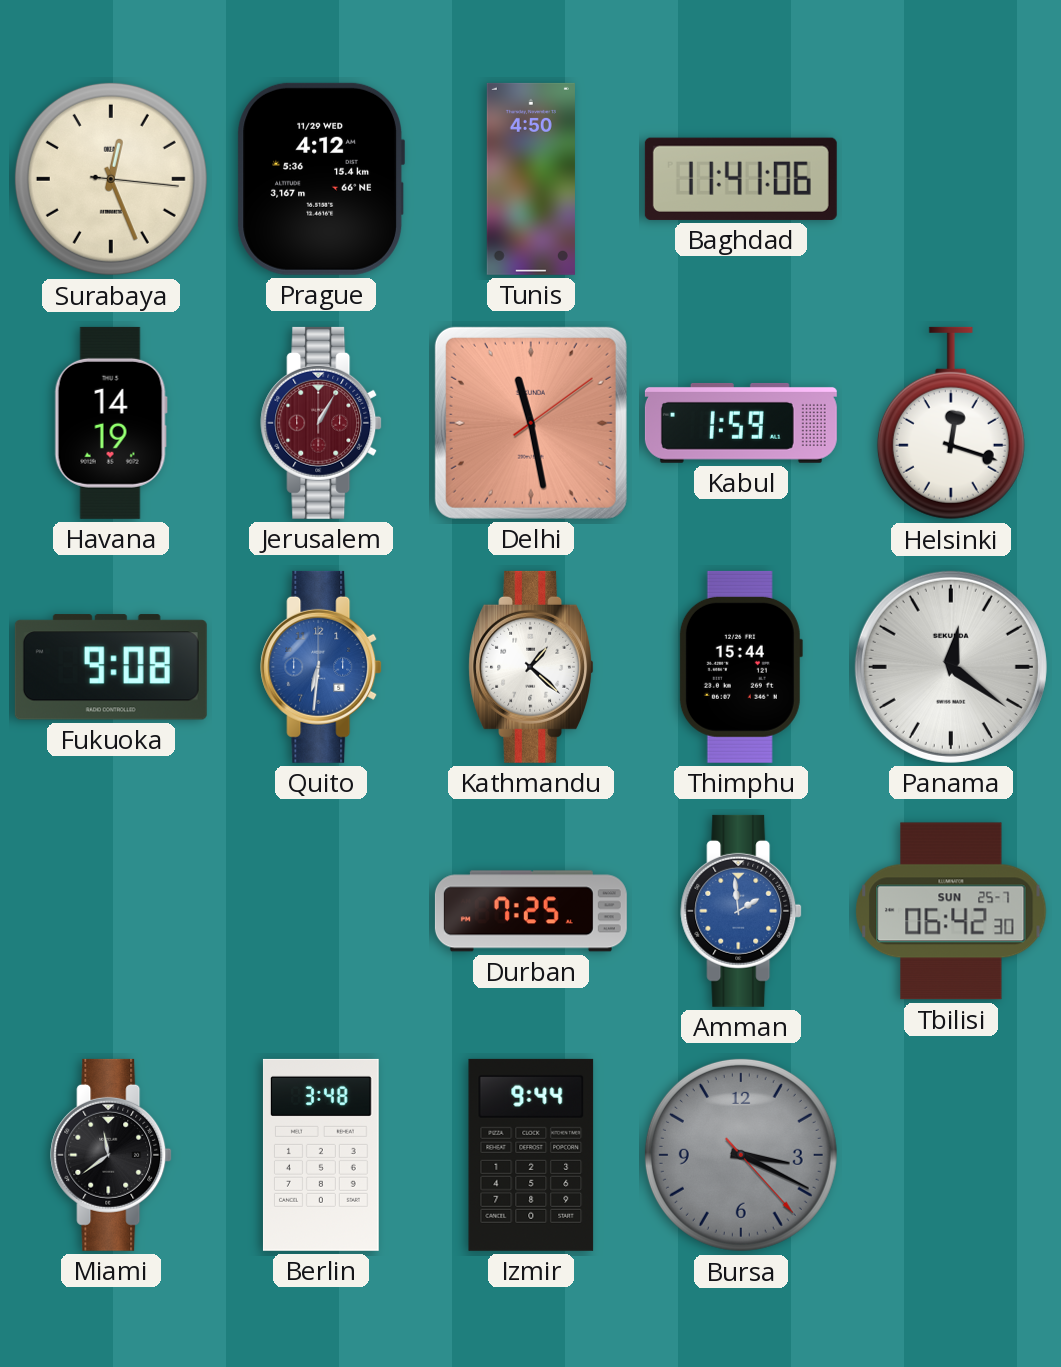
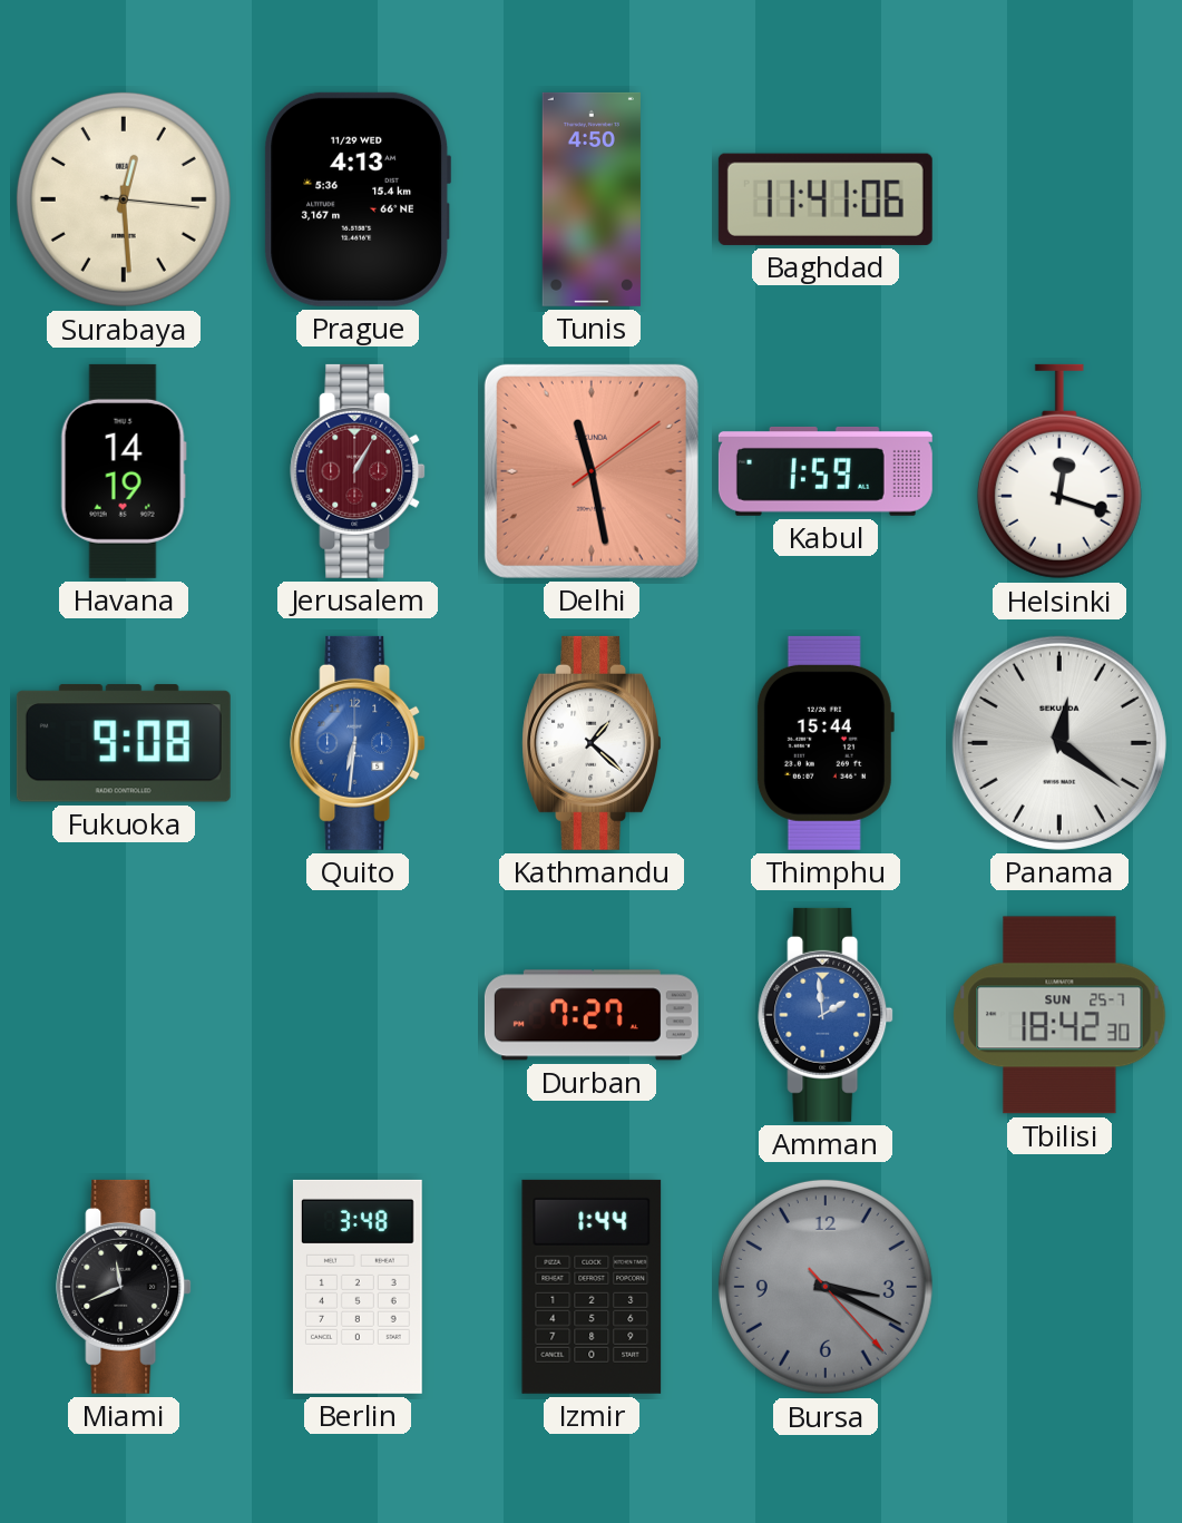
Surabaya: 12:26 -> 12:29 (124, 199)
Prague: 4:12 -> 4:13 (358, 199)
Durban: 7:25 -> 7:27 (592, 1015)
Tbilisi: 06:42 -> 18:42 (1059, 1015)
Miami: 11:39 -> 11:41 (124, 1287)
Izmir: 9:44 -> 1:44 (592, 1287)
